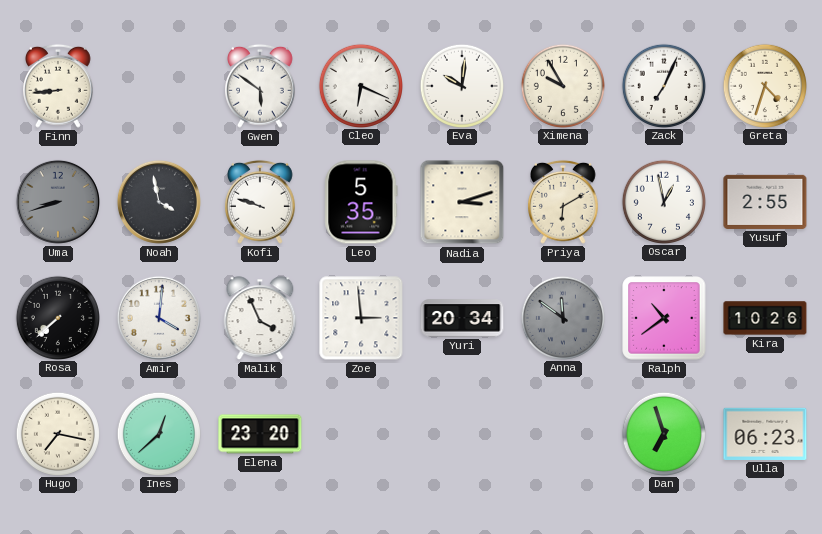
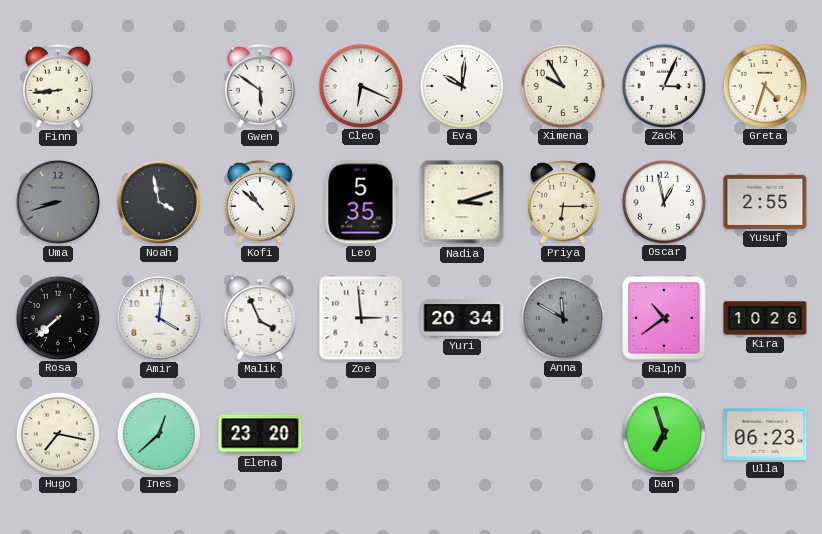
Zack: 7:04 -> 3:04 (663, 85)
Kofi: 9:48 -> 10:52 (261, 202)
Priya: 6:10 -> 6:15 (564, 202)
Anna: 11:51 -> 11:50 (562, 317)
